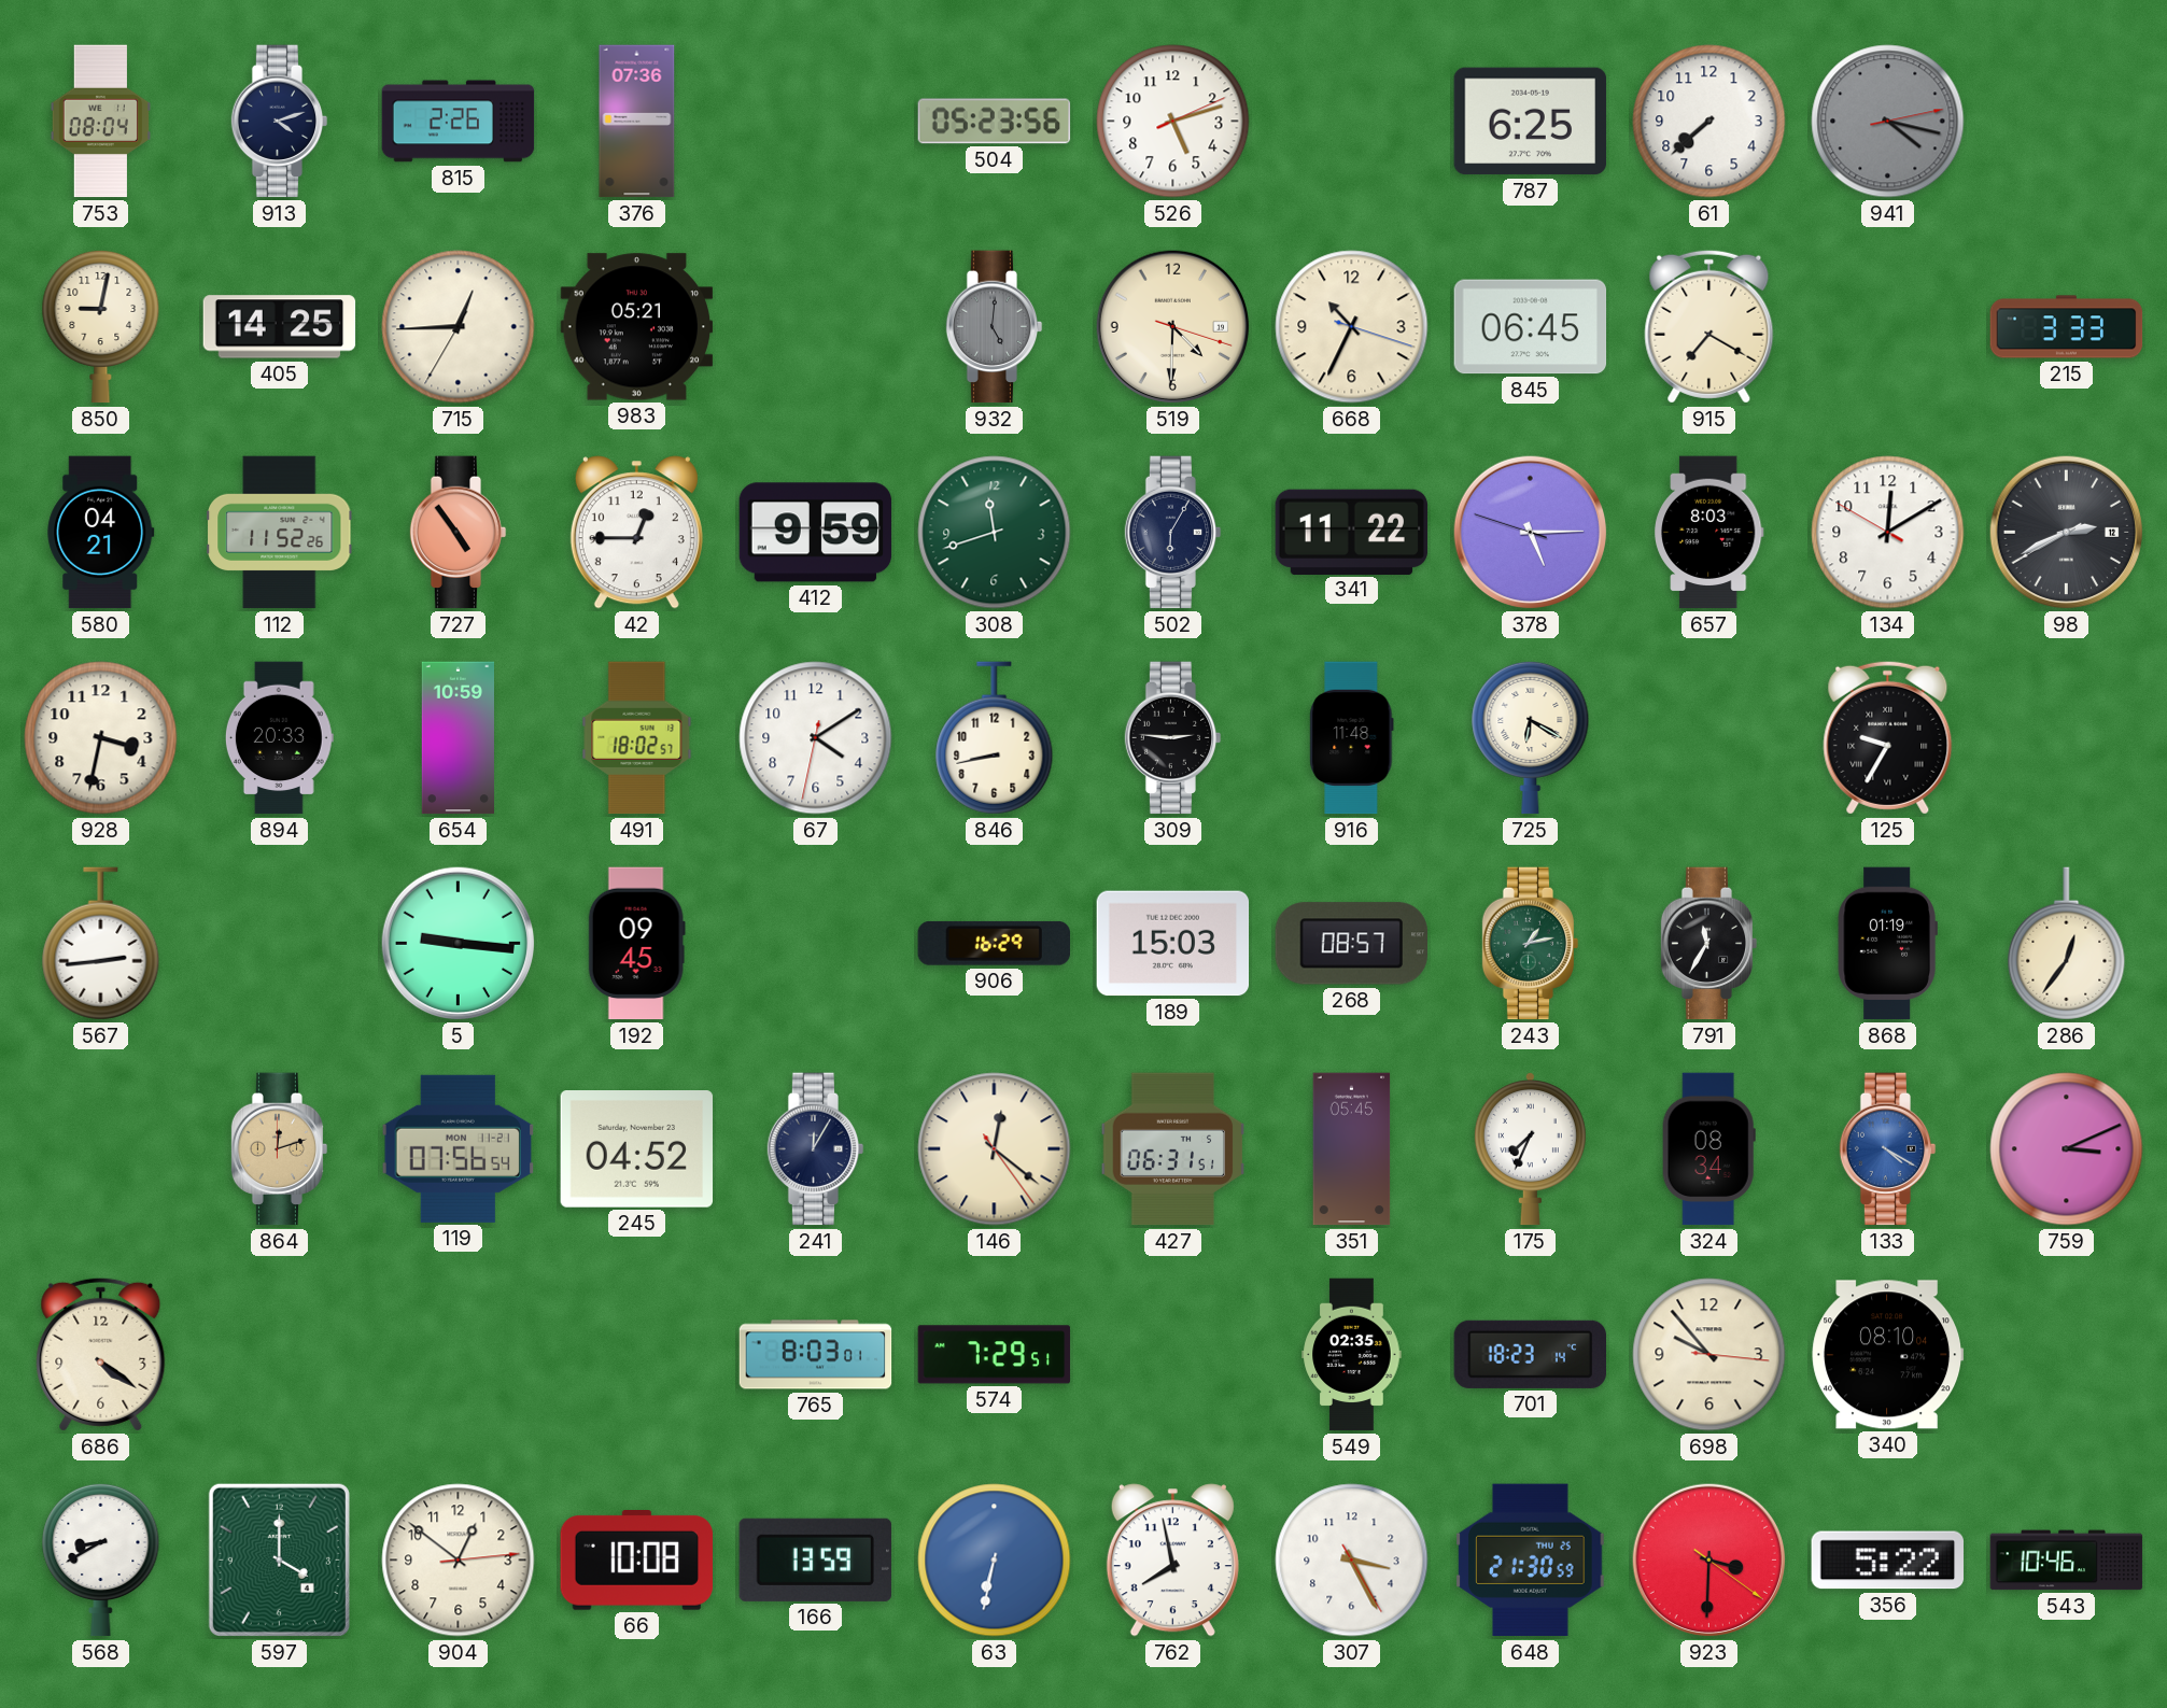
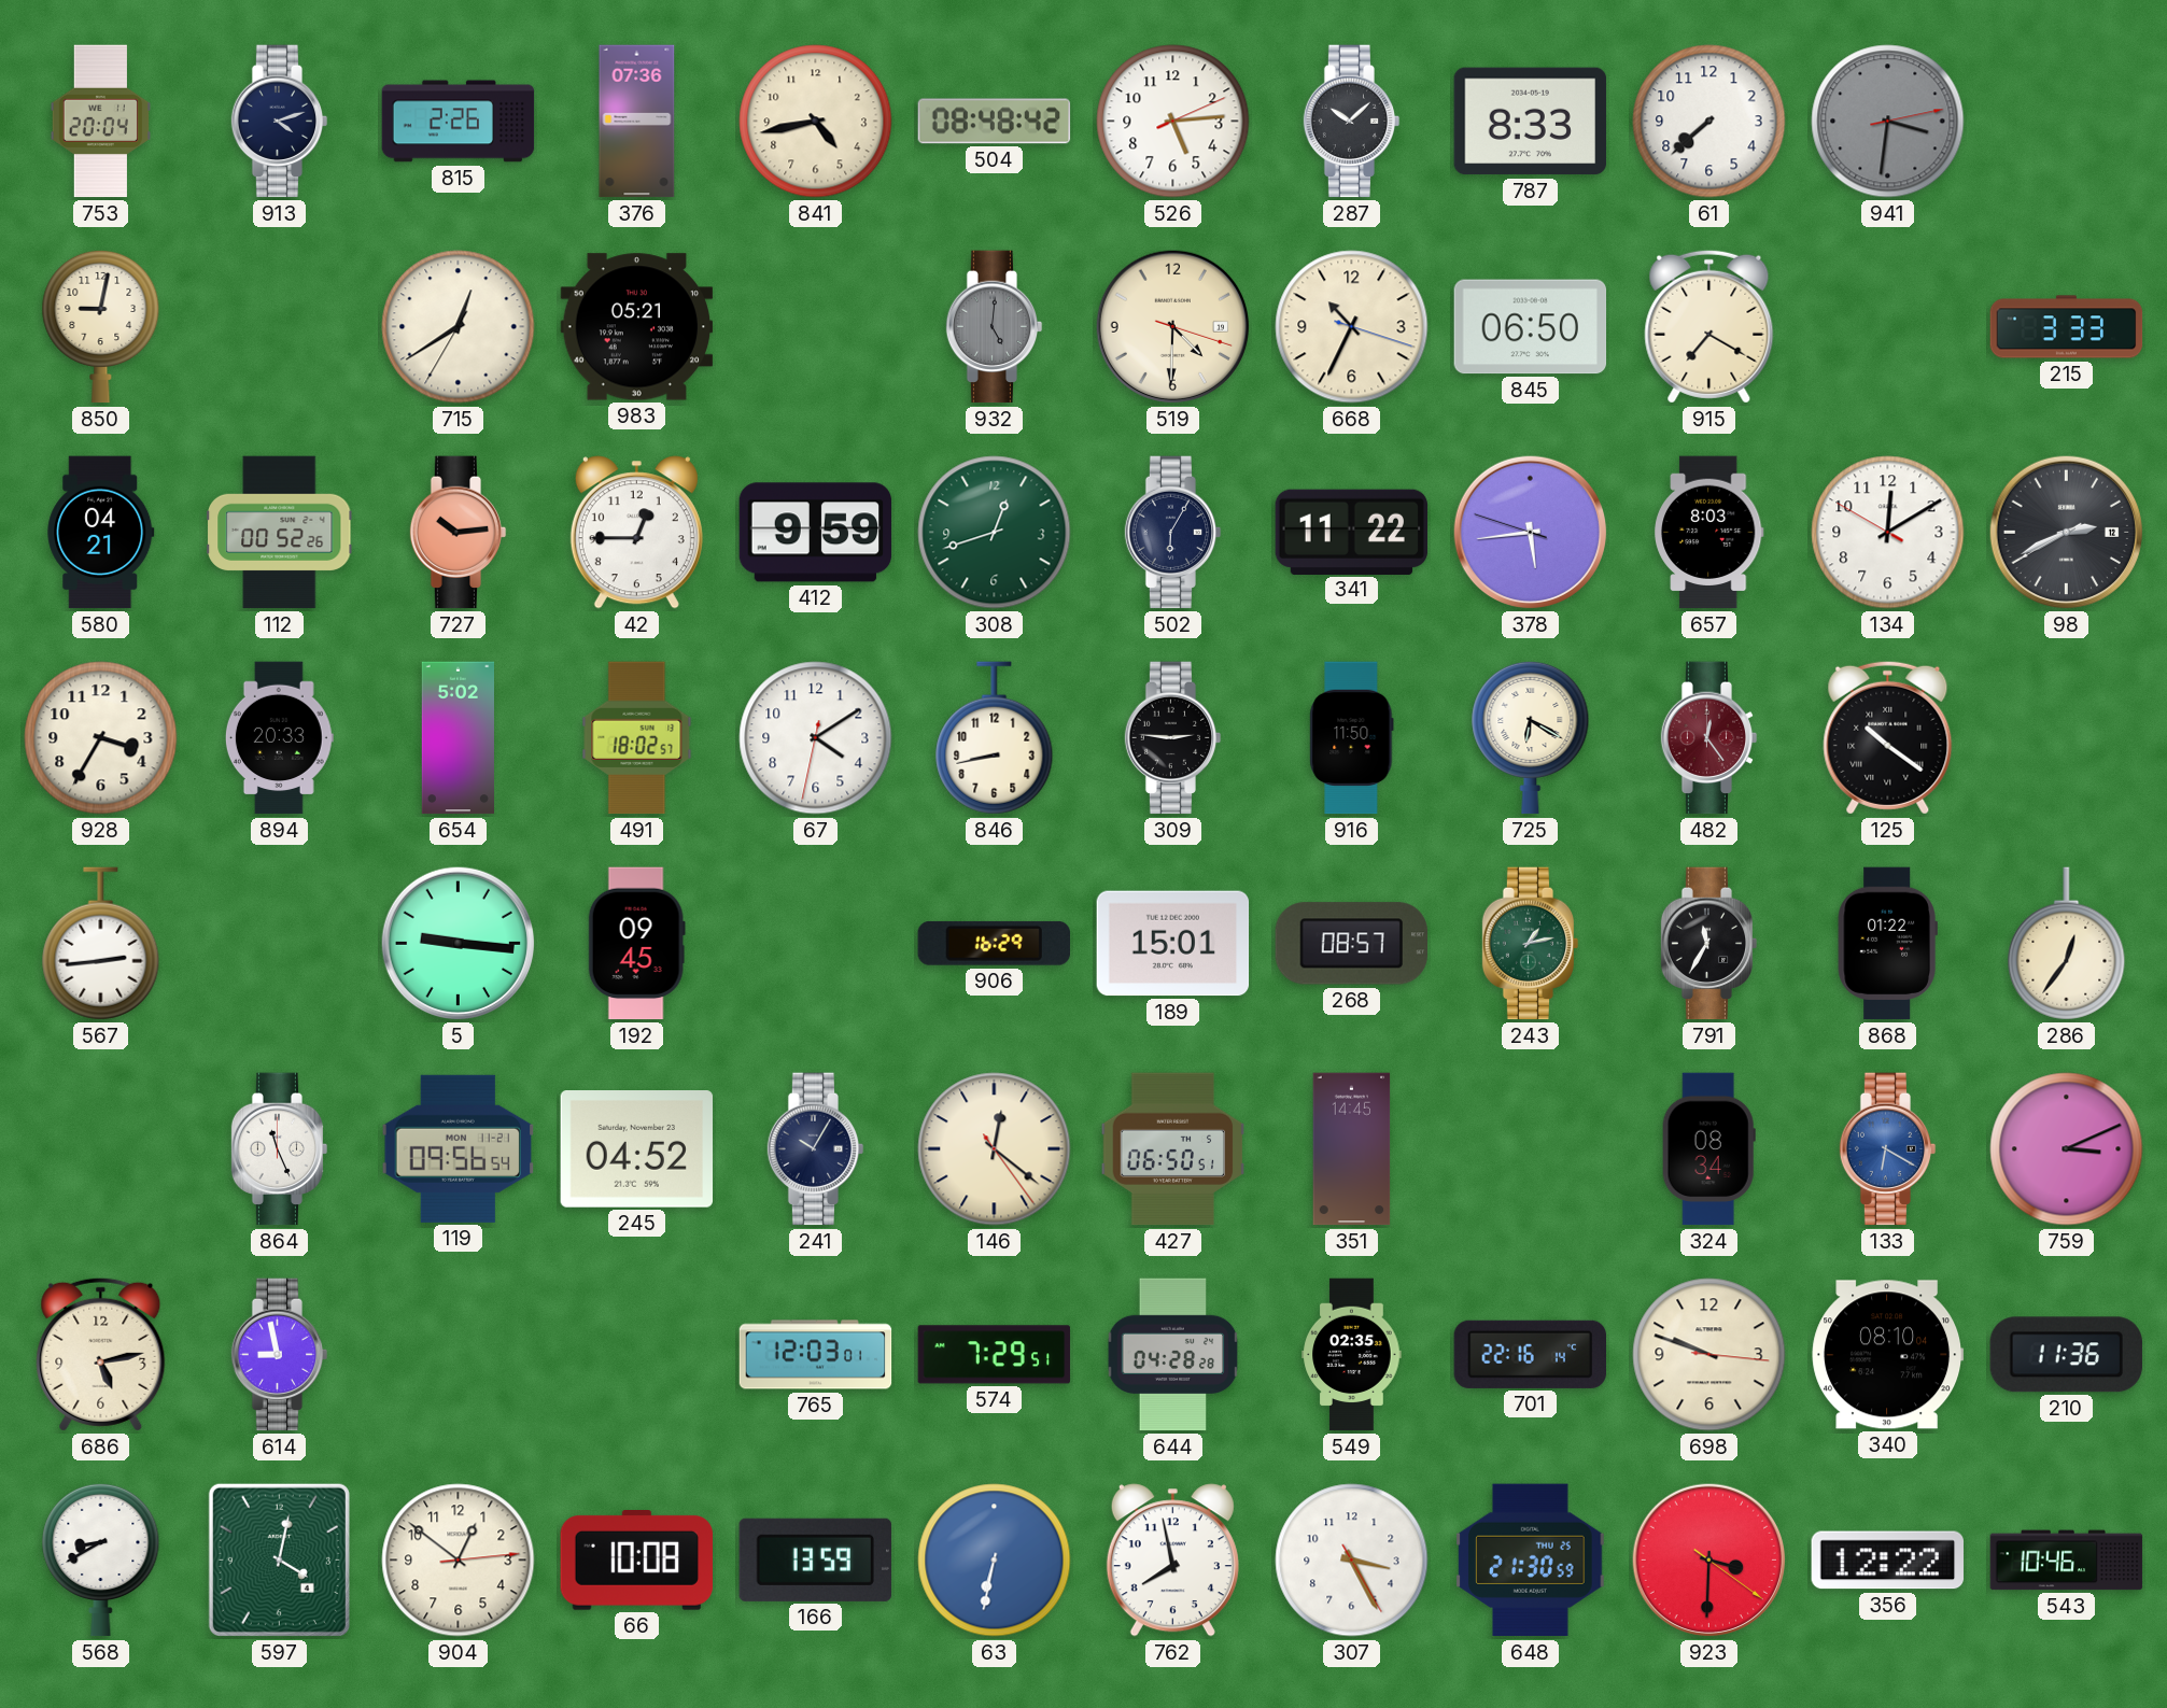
753: 08:04 -> 20:04 (100, 122)
841: none -> 4:43 (816, 122)
504: 05:23 -> 08:48 (995, 122)
526: 5:12 -> 5:14 (1173, 122)
287: none -> 10:08 (1352, 122)
787: 6:25 -> 8:33 (1531, 122)
941: 4:17 -> 3:31 (1888, 122)
405: 14:25 -> none (280, 327)
715: 12:44 -> 12:39 (459, 327)
845: 06:45 -> 06:50 (1531, 327)
112: 11:52 -> 00:52 (280, 533)
727: 4:54 -> 10:14 (459, 533)
308: 11:42 -> 12:42 (995, 533)
378: 5:14 -> 5:43 (1531, 533)
928: 3:32 -> 3:35 (101, 738)
654: 10:59 -> 5:02 (458, 738)
916: 11:48 -> 11:50 (1352, 738)
482: none -> 12:24 (1709, 738)
125: 9:35 -> 10:21 (1888, 737)
189: 15:03 -> 15:01 (1173, 944)
868: 01:19 -> 01:22 (1887, 944)
864: 12:12 -> 11:26 (280, 1149)
864 dial: champagne -> white (280, 1149)
119: 07:56 -> 09:56 (459, 1148)
241: 12:05 -> 10:05 (816, 1149)
427: 06:31 -> 06:50 (1173, 1149)
351: 05:45 -> 14:45 (1352, 1149)
175: 7:34 -> none (1530, 1149)
133: 4:20 -> 6:20 (1888, 1149)
686: 4:21 -> 5:13 (101, 1354)
614: none -> 8:58 (280, 1355)
765: 8:03 -> 12:03 (816, 1355)
644: none -> 04:28 (1173, 1355)
701: 18:23 -> 22:16 (1531, 1354)
698: 9:53 -> 9:48 (1709, 1355)
210: none -> 11:36 (2066, 1355)
597: 4:00 -> 4:02 (279, 1559)
356: 5:22 -> 12:22 (1888, 1561)
